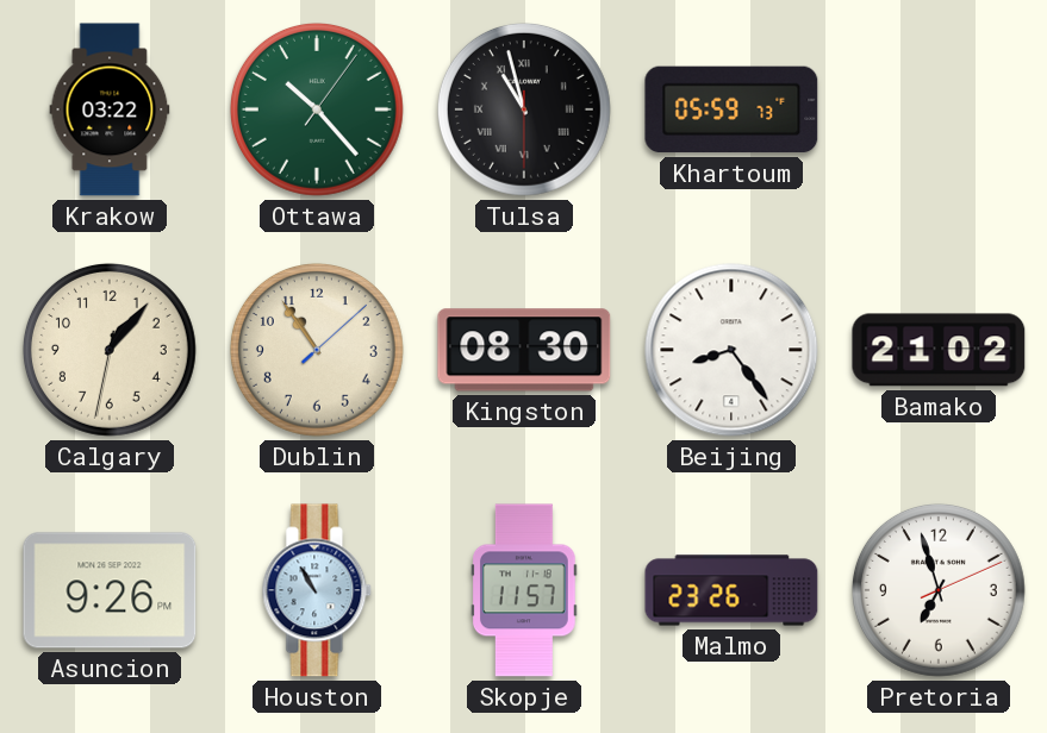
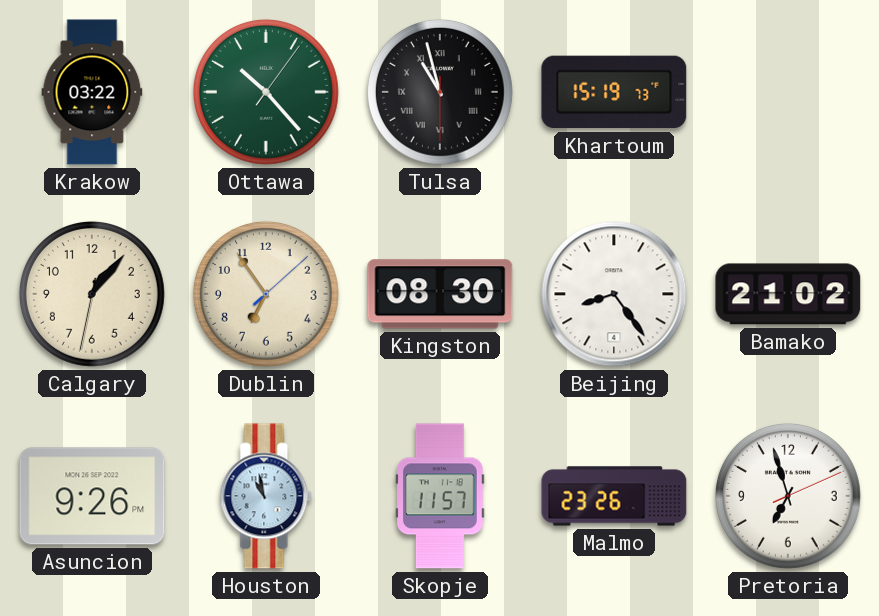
Khartoum: 05:59 -> 15:19 (614, 92)
Dublin: 10:54 -> 6:54 (266, 294)
Houston: 10:55 -> 10:58 (266, 496)
